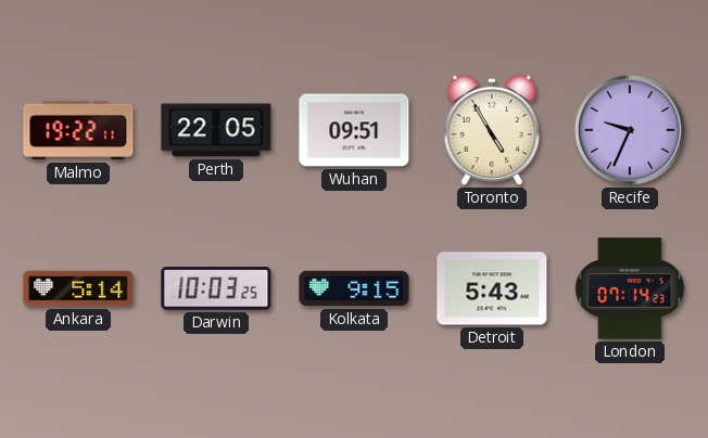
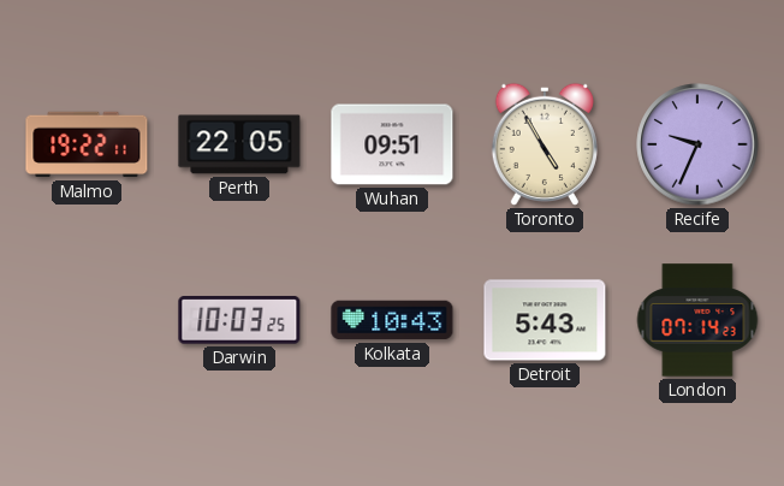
Ankara: 5:14 -> none (78, 288)
Kolkata: 9:15 -> 10:43 (392, 320)
